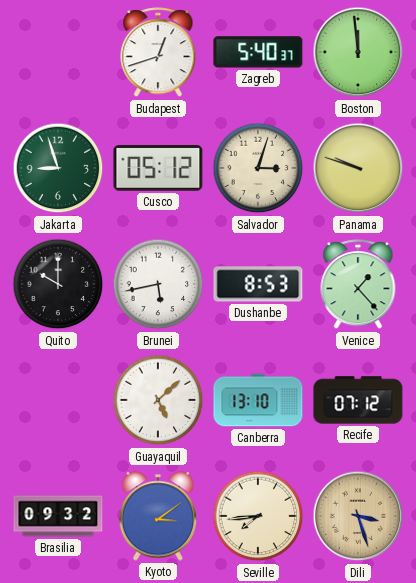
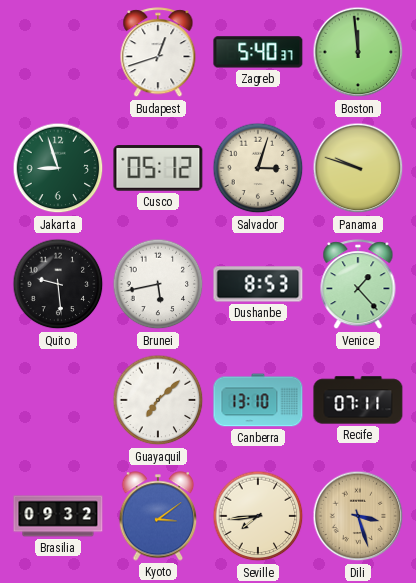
Quito: 10:00 -> 9:29 (58, 284)
Guayaquil: 5:08 -> 7:08 (158, 400)
Recife: 07:12 -> 07:11 (358, 400)
